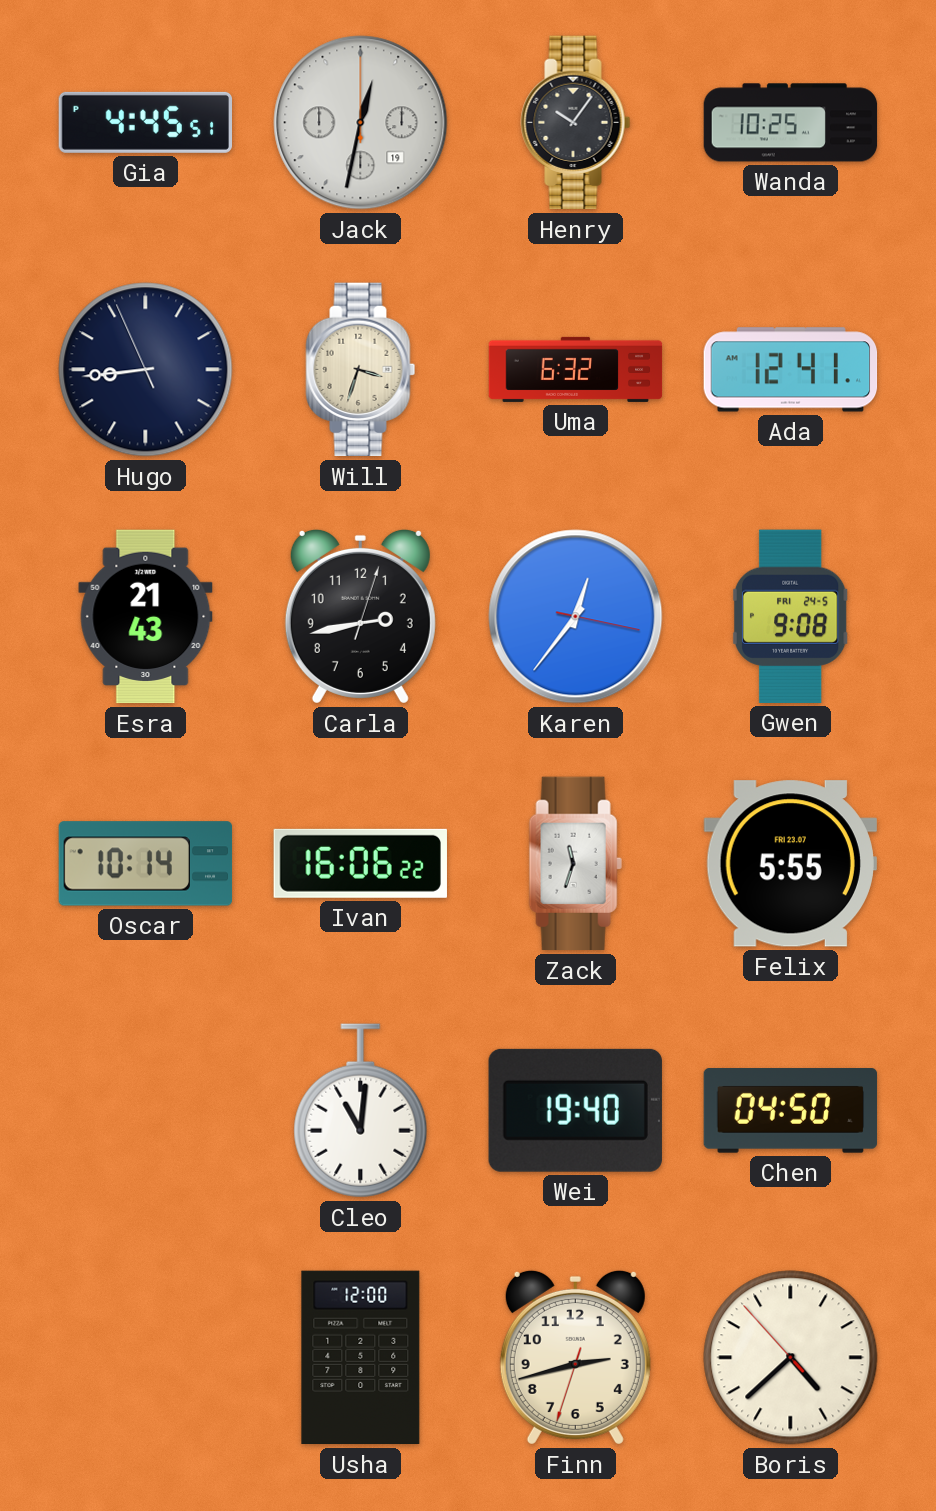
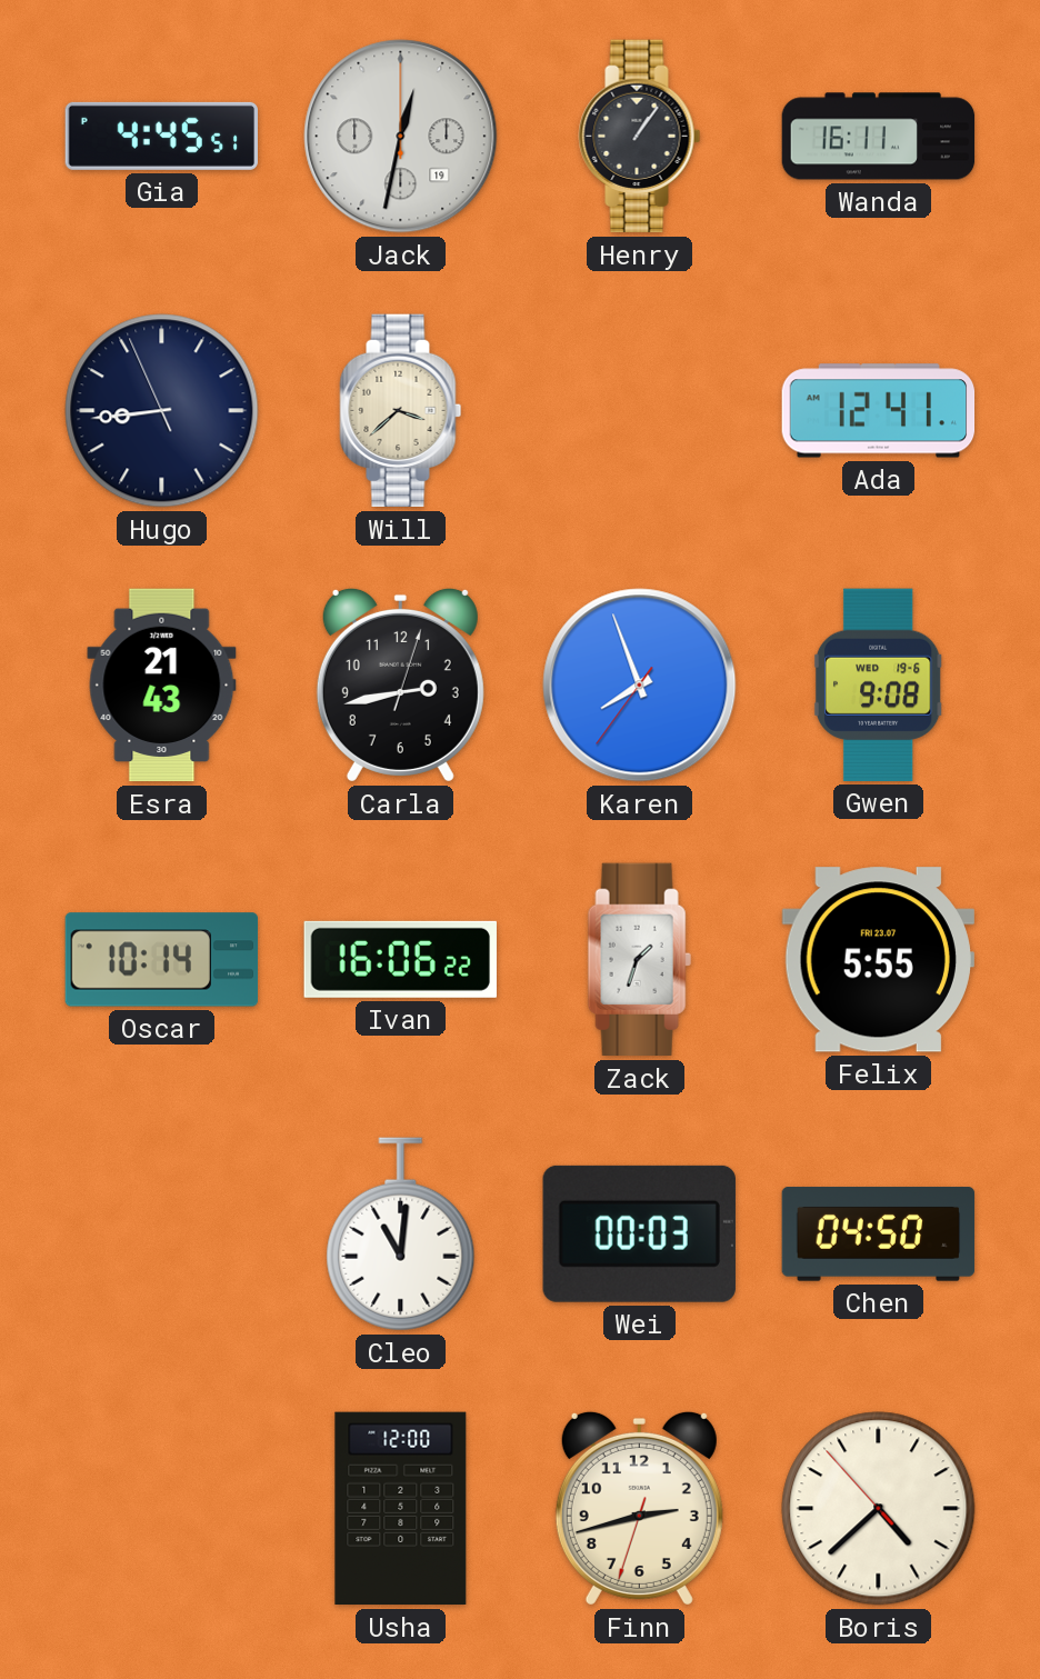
Henry: 10:06 -> 1:06 (640, 137)
Wanda: 10:25 -> 16:11 (879, 137)
Will: 3:33 -> 3:38 (401, 411)
Uma: 6:32 -> none (576, 369)
Karen: 12:36 -> 7:56 (640, 686)
Gwen date: FRI 24-5 -> WED 19-6 (879, 684)
Zack: 11:33 -> 1:33 (639, 960)
Wei: 19:40 -> 00:03 (639, 1233)
